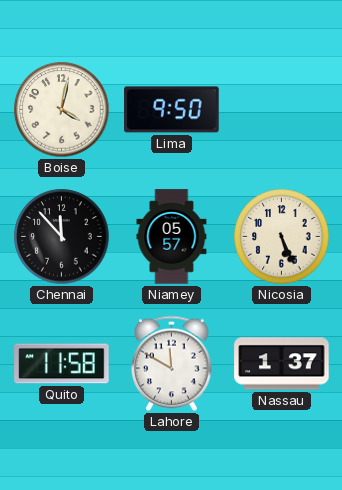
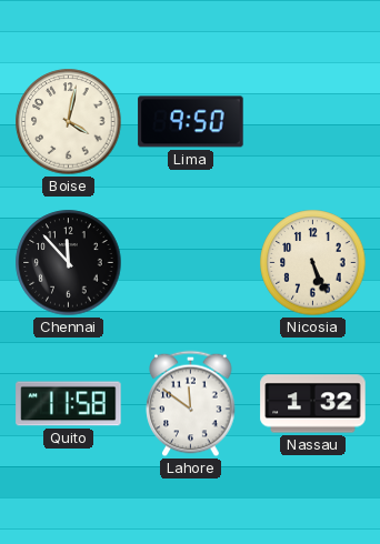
Niamey: 05:57 -> none (172, 237)
Lahore: 11:50 -> 11:51 (191, 404)
Nassau: 1:37 -> 1:32 (313, 404)
